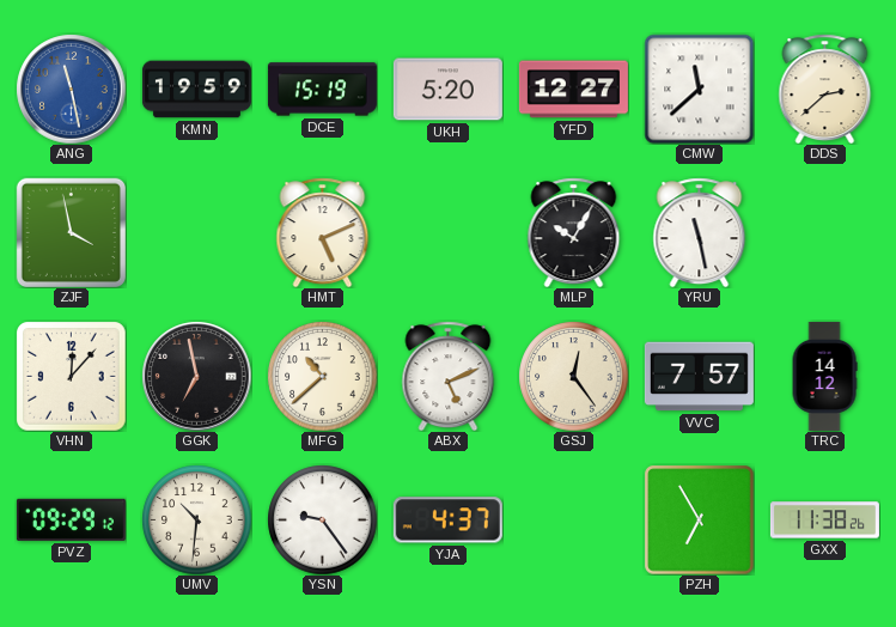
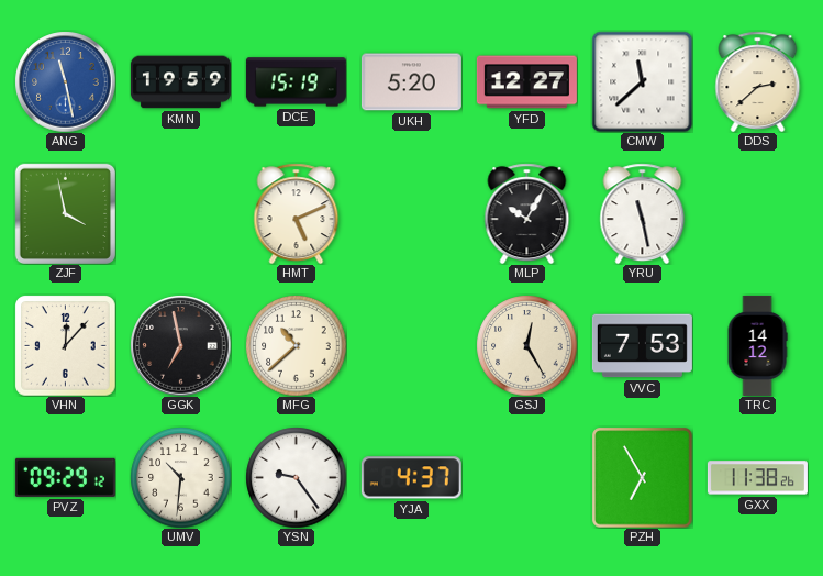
ABX: 5:11 -> none (449, 376)
GSJ: 12:24 -> 12:25 (526, 345)
VVC: 7:57 -> 7:53 (642, 346)
